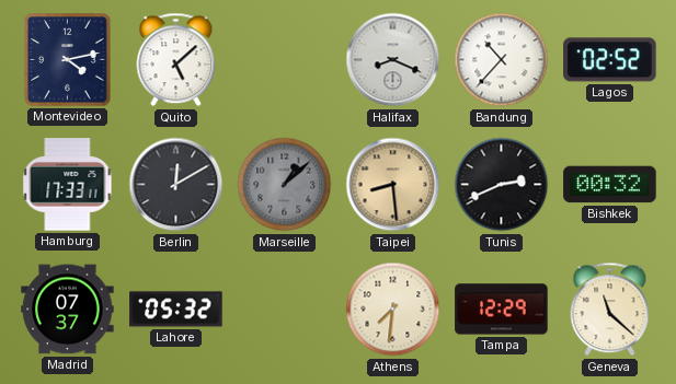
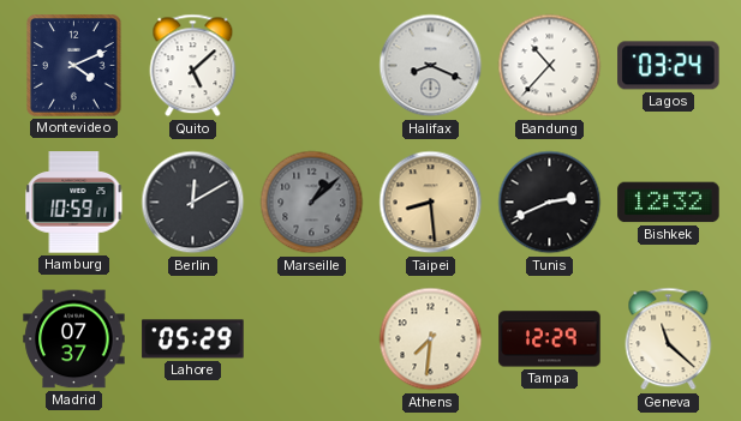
Montevideo: 4:13 -> 4:11 (74, 66)
Lagos: 02:52 -> 03:24 (669, 66)
Hamburg: 17:33 -> 10:59 (74, 203)
Bishkek: 00:32 -> 12:32 (669, 203)
Lahore: 05:32 -> 05:29 (193, 339)
